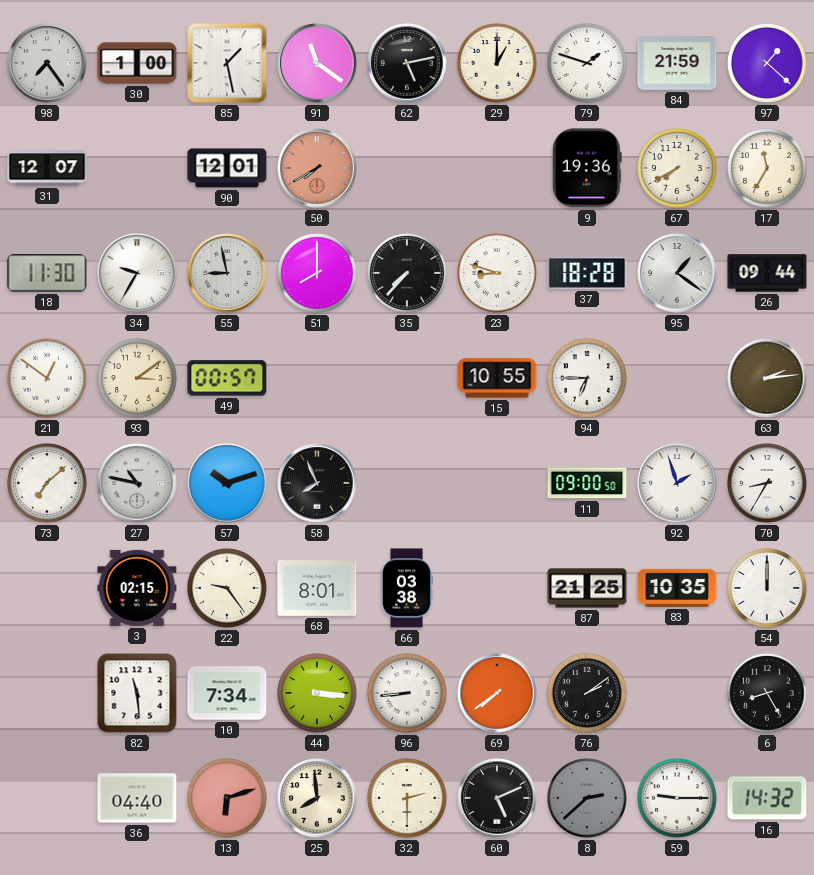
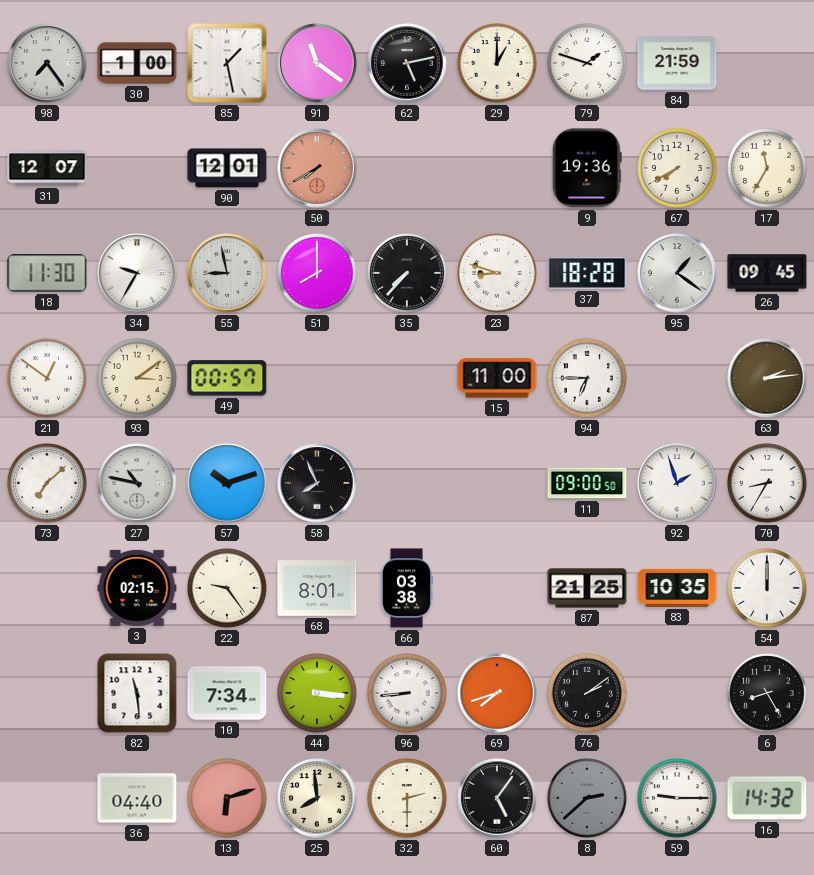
97: 1:22 -> none (768, 64)
26: 09:44 -> 09:45 (767, 273)
15: 10:55 -> 11:00 (497, 378)
69: 7:39 -> 7:42 (497, 693)
60: 5:11 -> 5:06 (497, 798)
